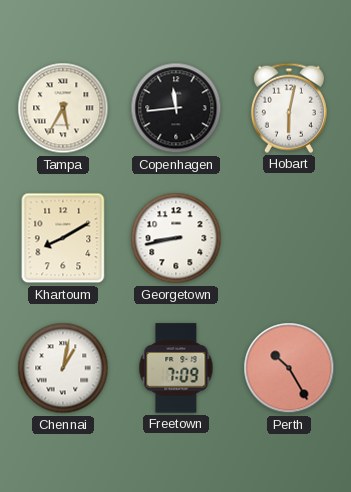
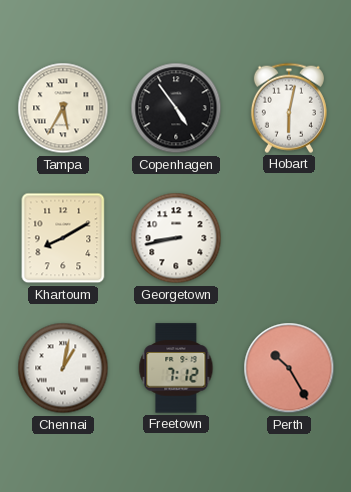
Copenhagen: 11:44 -> 4:54 (176, 108)
Freetown: 7:09 -> 7:12 (176, 368)
